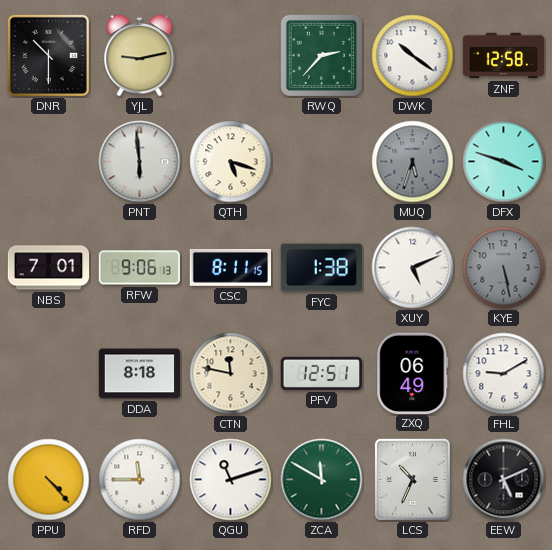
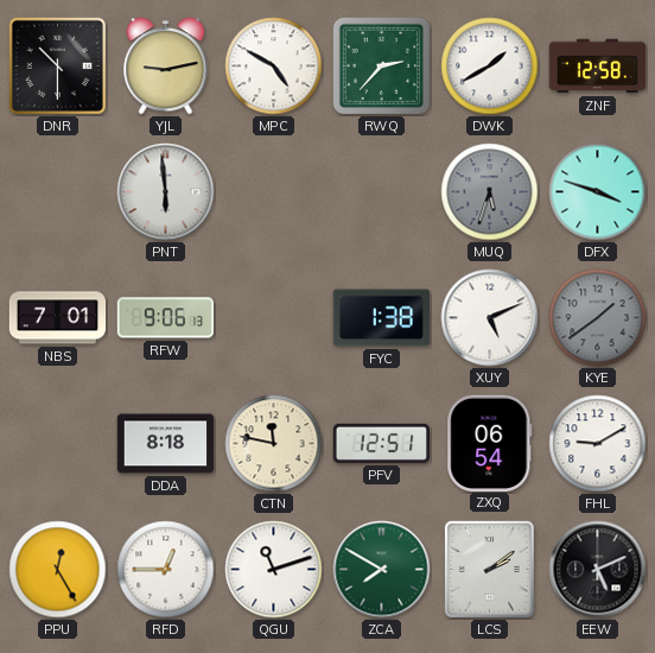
MPC: none -> 4:50 (274, 66)
DWK: 10:21 -> 1:40 (490, 66)
QTH: 5:18 -> none (231, 162)
CSC: 8:11 -> none (230, 267)
KYE: 5:28 -> 1:39 (598, 318)
ZXQ: 06:49 -> 06:54 (490, 443)
PPU: 4:23 -> 12:25 (58, 570)
RFD: 11:45 -> 12:45 (166, 570)
ZCA: 11:50 -> 7:50 (382, 570)
LCS: 10:34 -> 2:09 (489, 569)
